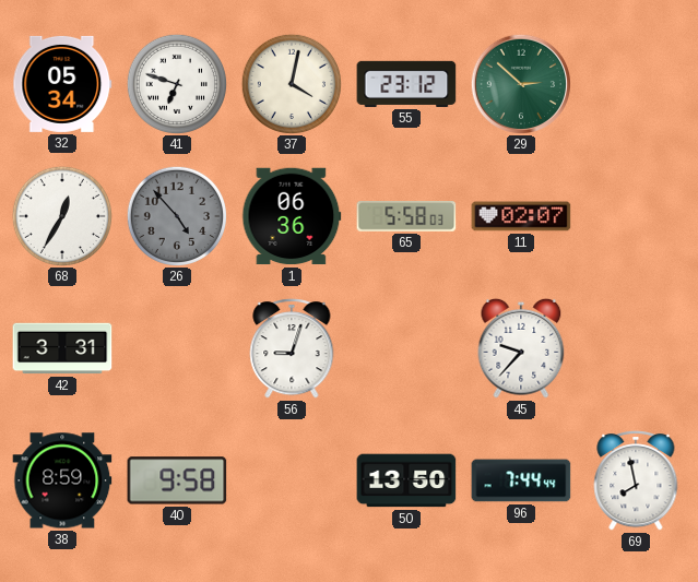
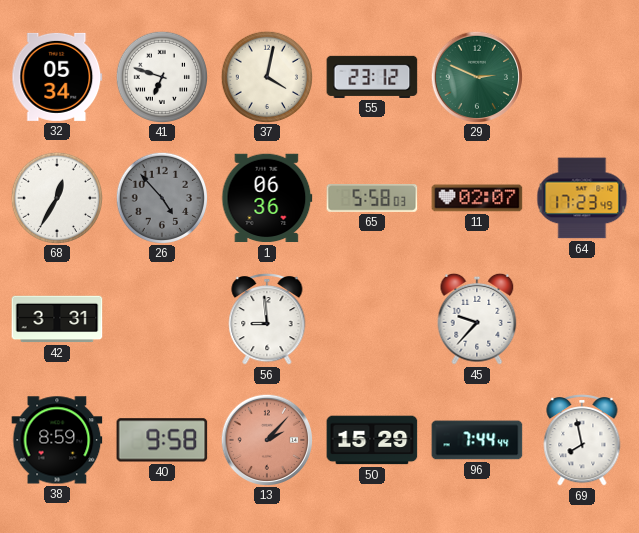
29: 2:52 -> 2:49 (476, 76)
64: none -> 17:23 (582, 198)
56: 9:03 -> 8:59 (267, 320)
13: none -> 2:07 (266, 439)
50: 13:50 -> 15:29 (372, 440)
